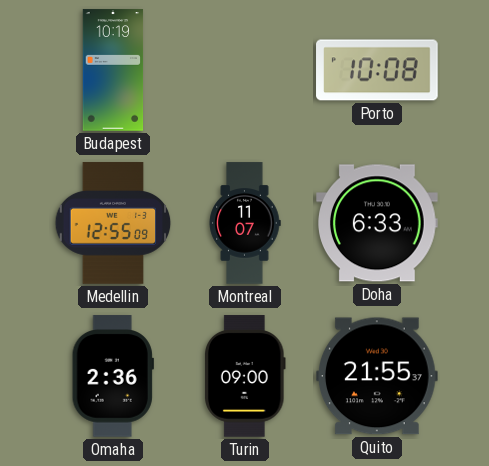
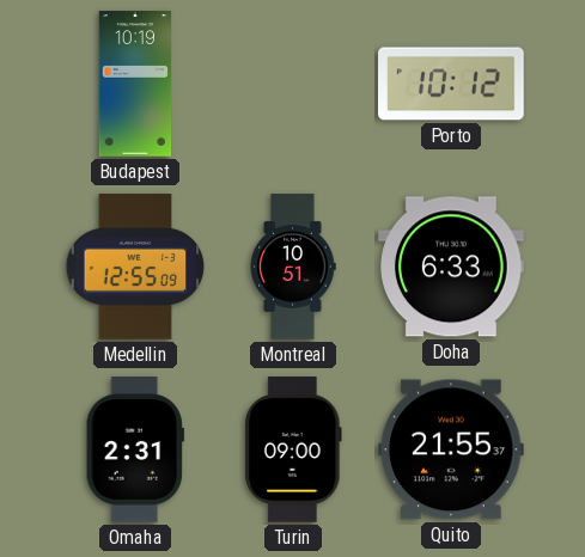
Porto: 10:08 -> 10:12 (451, 84)
Montreal: 11:07 -> 10:51 (293, 267)
Omaha: 2:36 -> 2:31 (135, 449)
